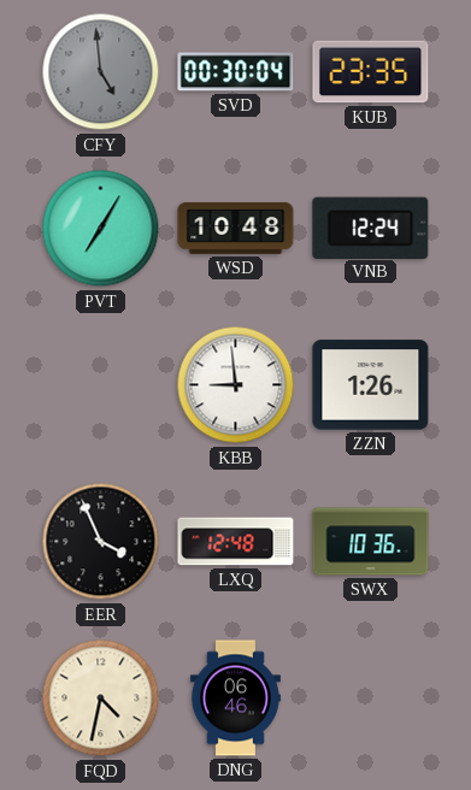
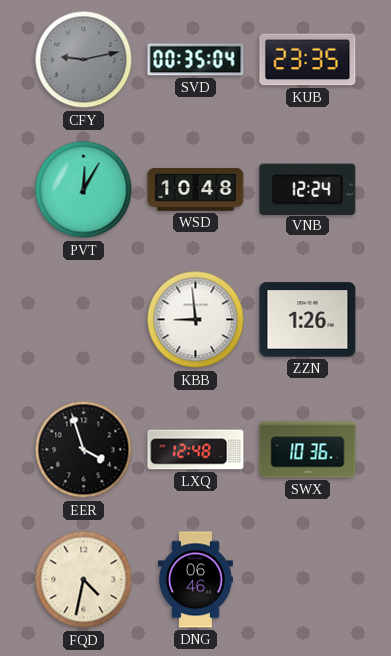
CFY: 4:59 -> 9:13 (84, 60)
SVD: 00:30 -> 00:35 (196, 60)
PVT: 7:05 -> 12:05 (84, 190)
EER: 3:56 -> 3:57 (84, 450)
